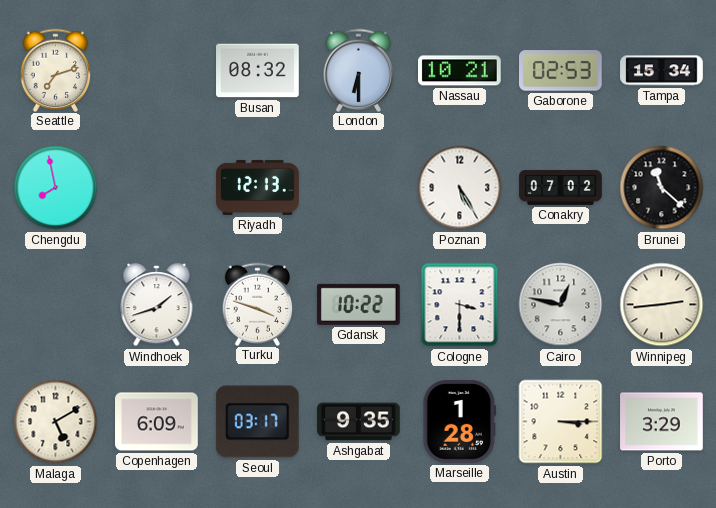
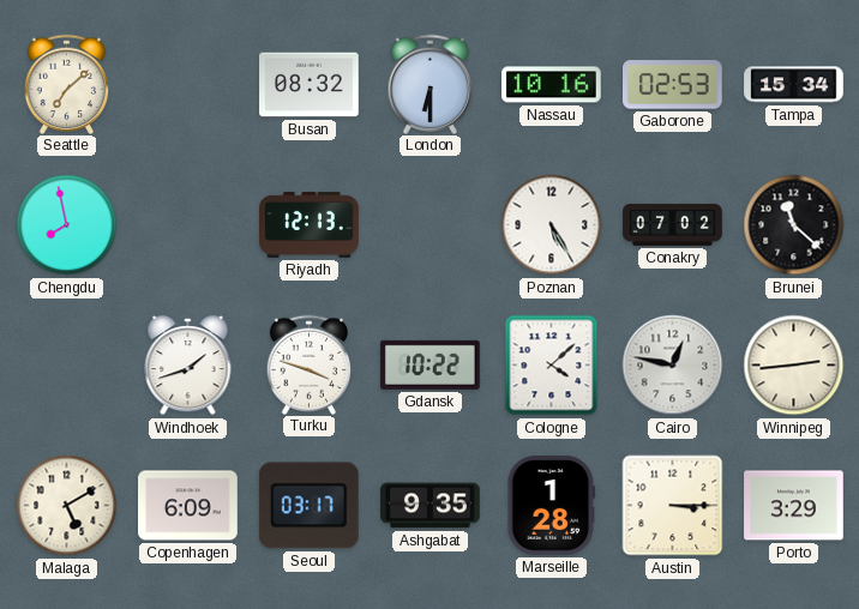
Seattle: 7:12 -> 7:08 (67, 84)
Nassau: 10:21 -> 10:16 (552, 85)
Cologne: 3:30 -> 4:08 (552, 366)
